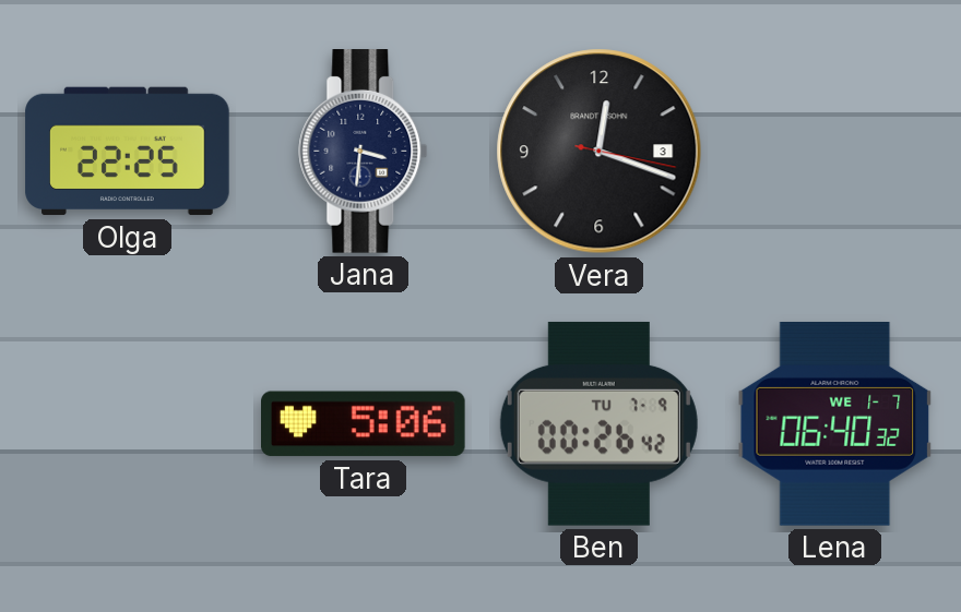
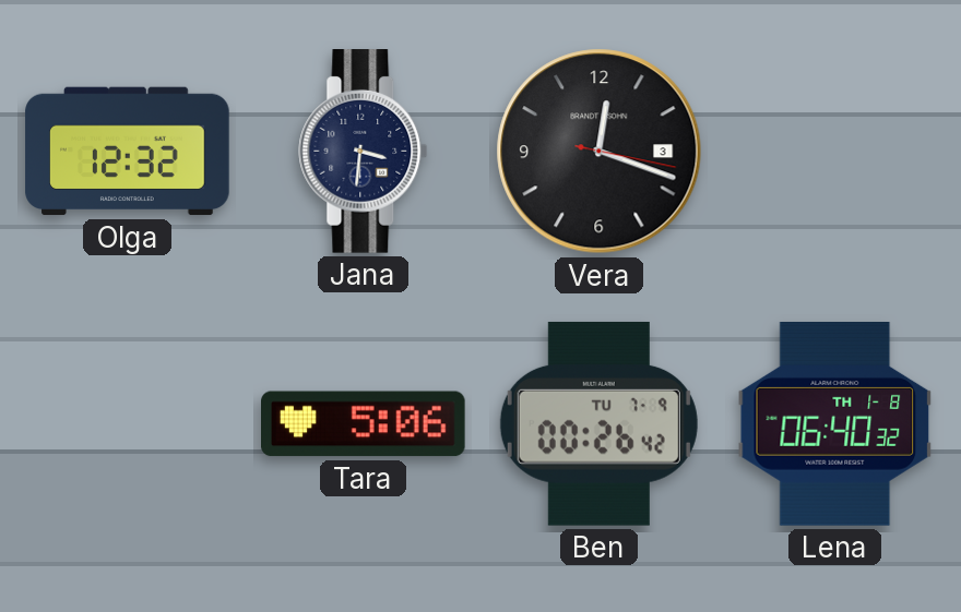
Olga: 22:25 -> 12:32 (128, 152)
Lena date: WE 1-7 -> TH 1-8 (835, 424)
